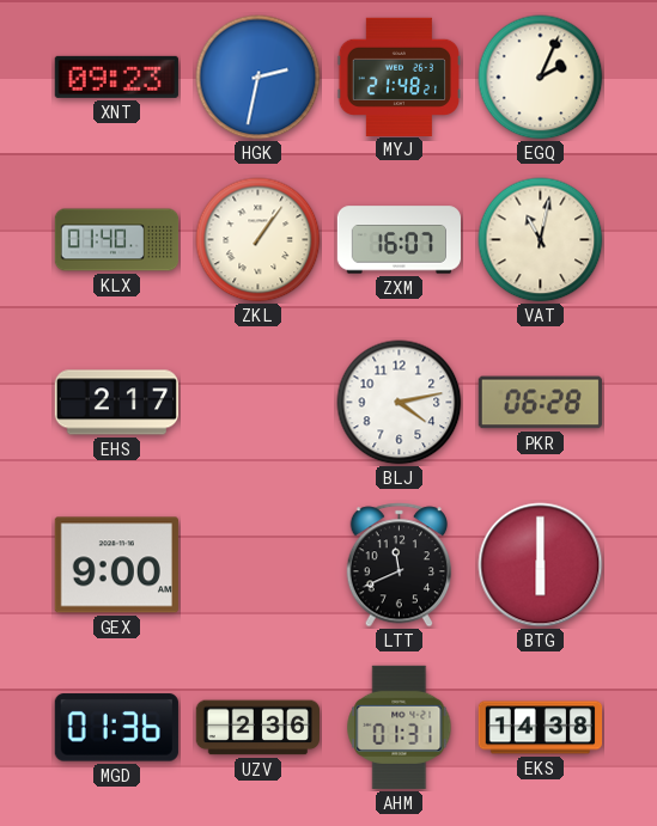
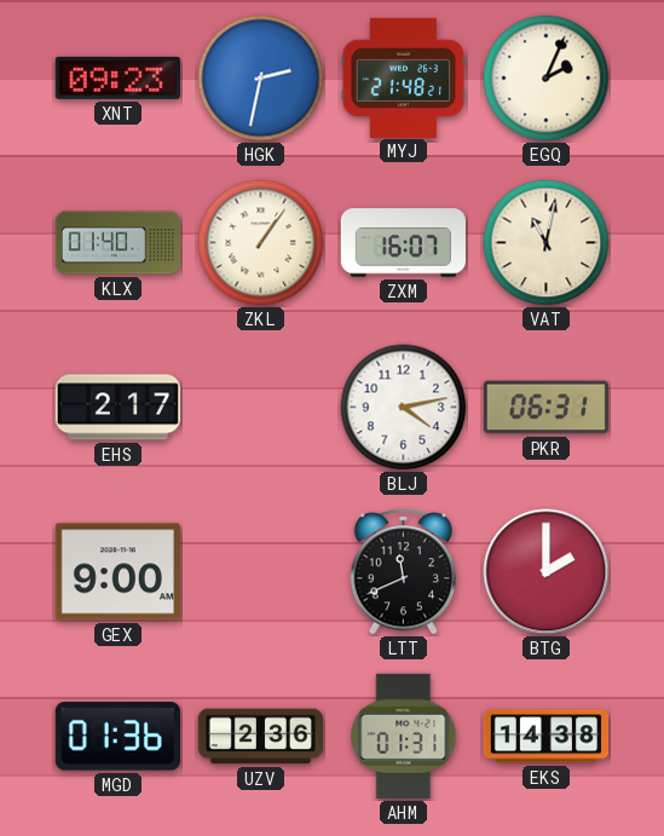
PKR: 06:28 -> 06:31 (545, 408)
BTG: 6:00 -> 2:00 (547, 572)
